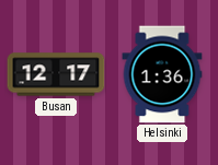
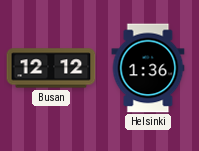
Busan: 12:17 -> 12:12 (51, 68)
